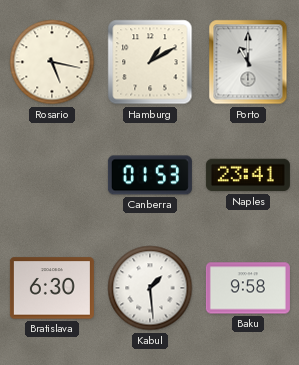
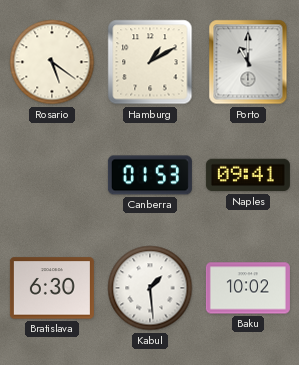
Rosario: 5:17 -> 5:21 (52, 62)
Naples: 23:41 -> 09:41 (248, 175)
Baku: 9:58 -> 10:02 (248, 288)
